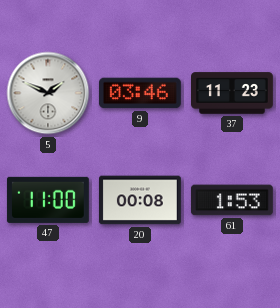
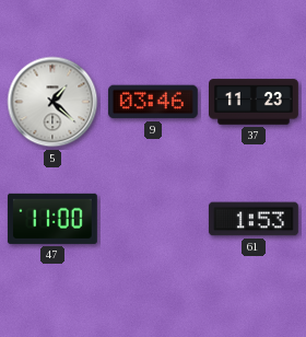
5: 1:49 -> 1:22 (52, 102)
20: 00:08 -> none (140, 200)
